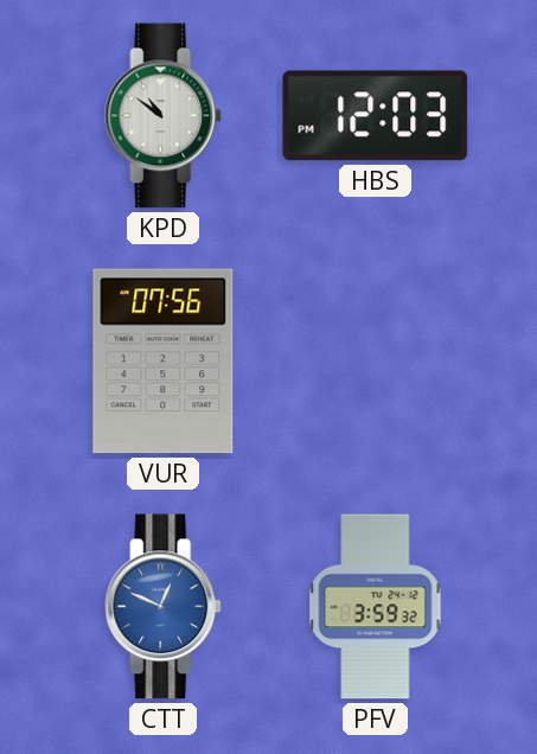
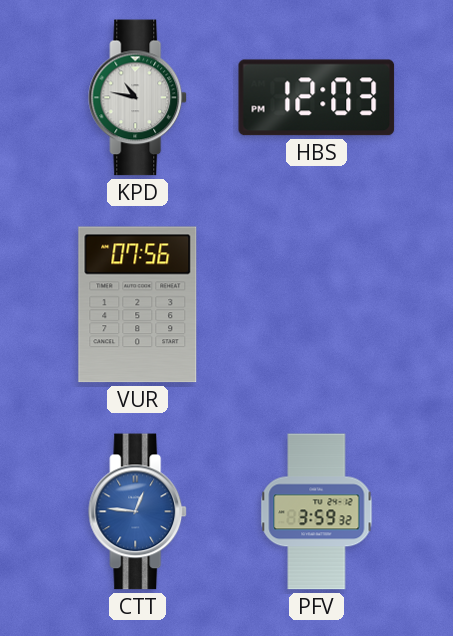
KPD: 10:51 -> 10:47 (138, 98)
CTT: 12:49 -> 12:46 (138, 512)
